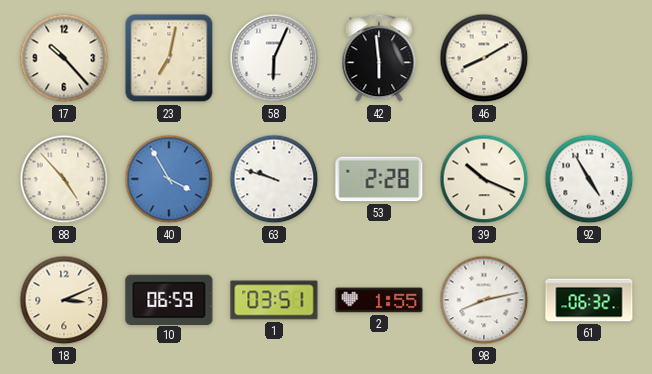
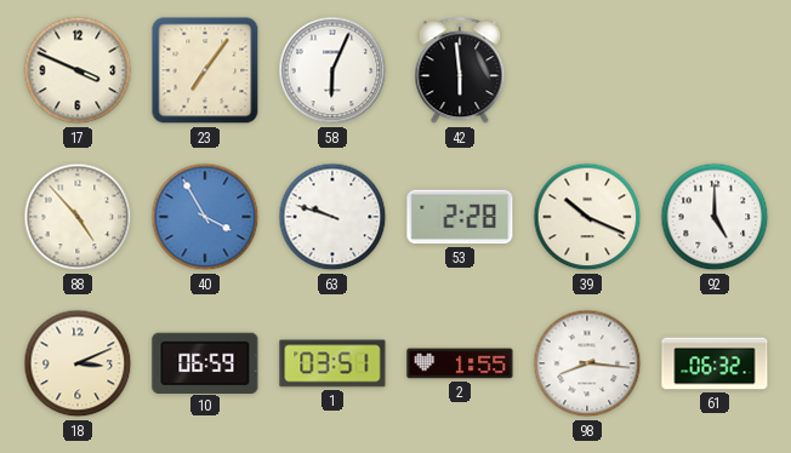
17: 10:23 -> 3:49 (78, 70)
23: 7:02 -> 7:06 (205, 70)
46: 8:10 -> none (484, 58)
92: 4:55 -> 5:00 (715, 217)
98: 8:13 -> 8:16 (587, 363)
